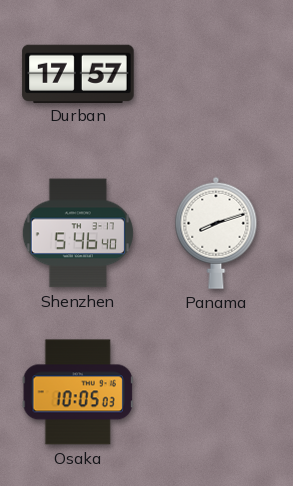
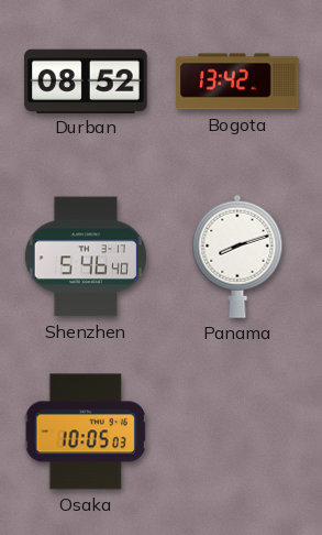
Durban: 17:57 -> 08:52 (86, 80)
Bogota: none -> 13:42 (237, 81)
